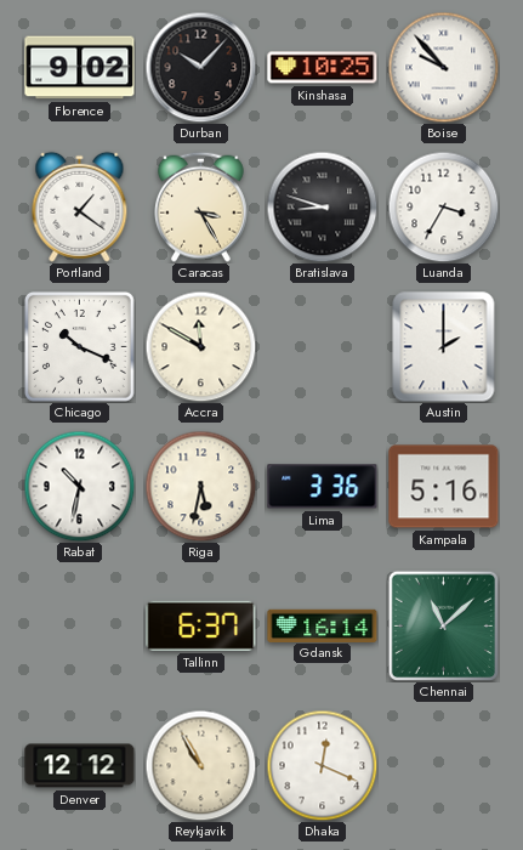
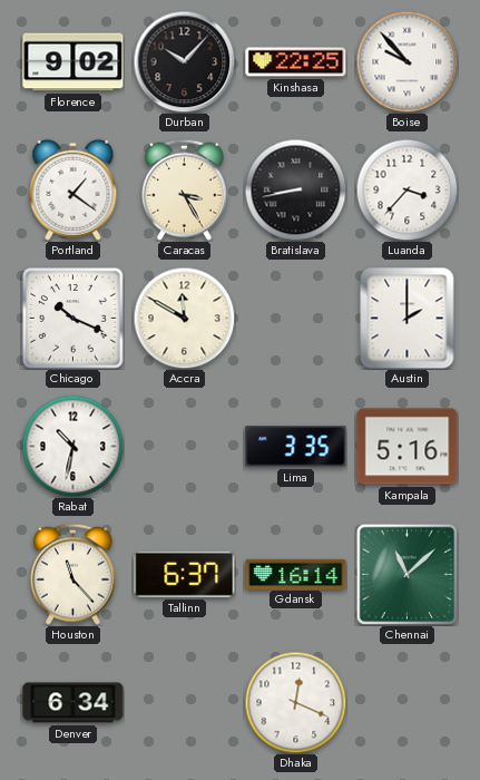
Kinshasa: 10:25 -> 22:25 (296, 62)
Bratislava: 8:48 -> 8:43 (295, 189)
Luanda: 3:35 -> 3:37 (406, 189)
Riga: 5:32 -> none (200, 486)
Lima: 3:36 -> 3:35 (296, 447)
Houston: none -> 11:23 (72, 574)
Denver: 12:12 -> 6:34 (74, 703)
Reykjavik: 10:55 -> none (200, 765)
